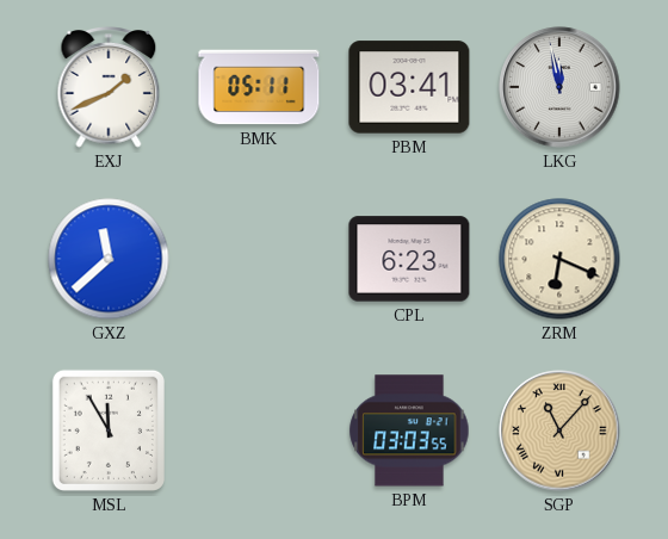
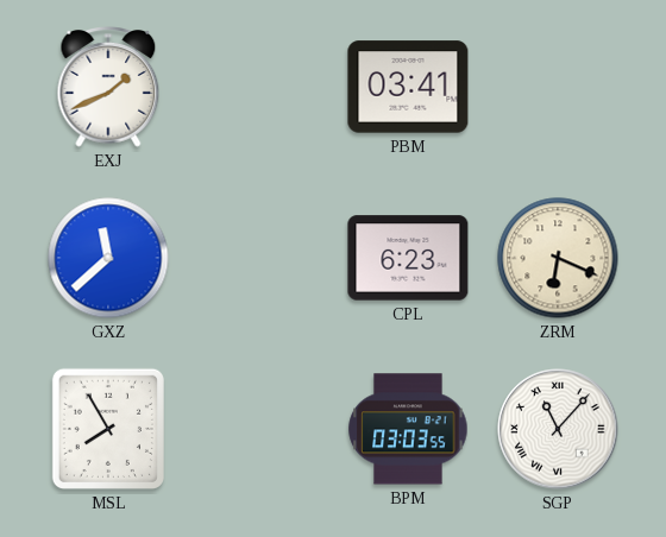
BMK: 05:11 -> none (259, 87)
LKG: 11:58 -> none (559, 87)
MSL: 11:55 -> 7:55 (108, 429)
SGP dial: champagne -> white (558, 429)
